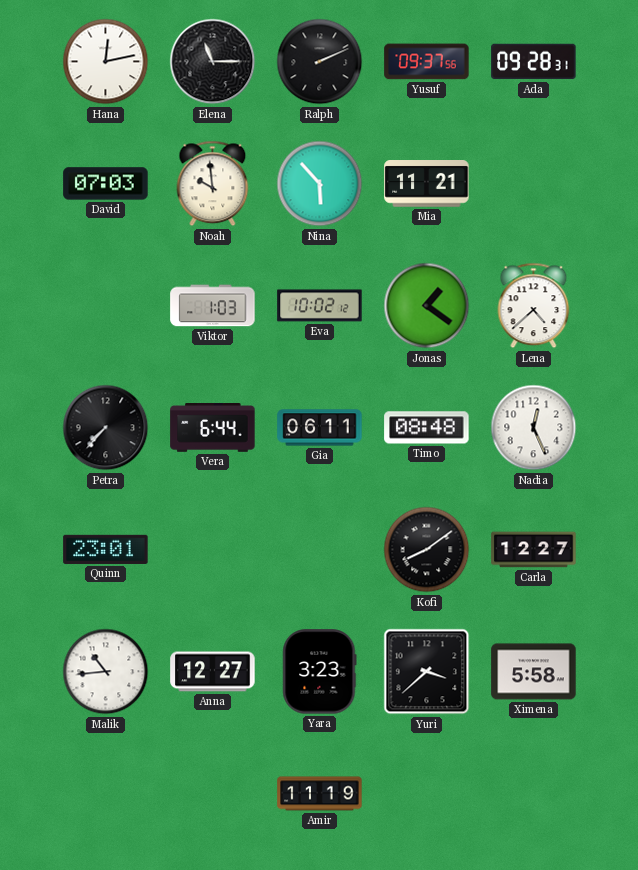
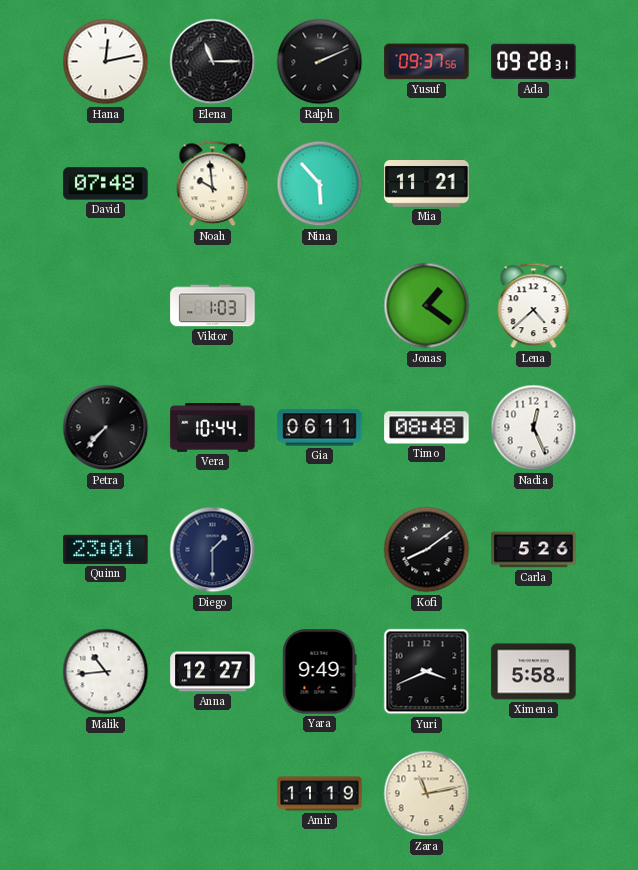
David: 07:03 -> 07:48 (106, 184)
Eva: 10:02 -> none (320, 306)
Vera: 6:44 -> 10:44 (213, 428)
Diego: none -> 1:30 (213, 550)
Carla: 12:27 -> 5:26 (534, 550)
Yara: 3:23 -> 9:49 (320, 672)
Yuri: 3:38 -> 3:41 (427, 672)
Zara: none -> 11:13 (427, 794)
